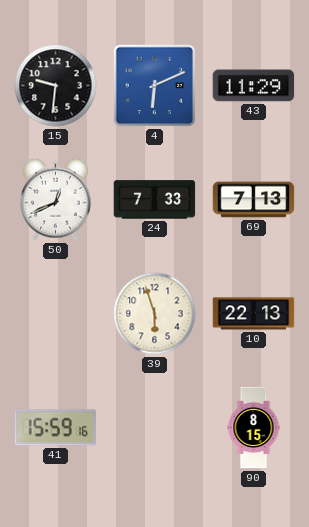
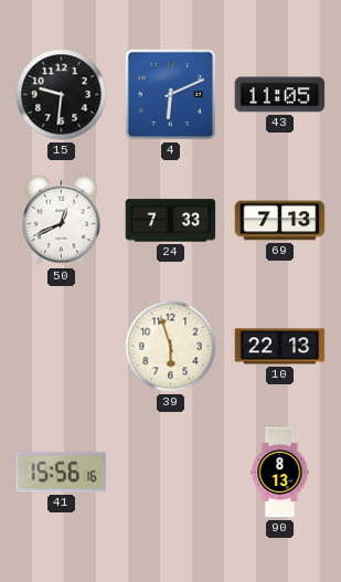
43: 11:29 -> 11:05 (280, 95)
41: 15:59 -> 15:56 (62, 473)
90: 8:15 -> 8:13 (280, 473)
